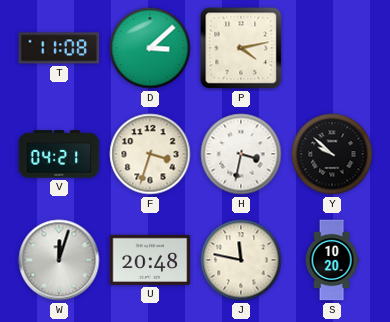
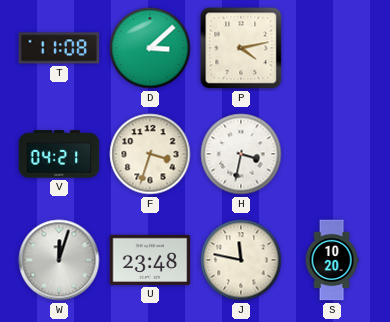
Y: 9:52 -> none (332, 154)
U: 20:48 -> 23:48 (150, 260)
